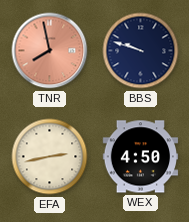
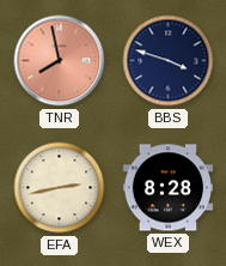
BBS: 9:48 -> 3:48 (169, 61)
WEX: 4:50 -> 8:28 (169, 188)
